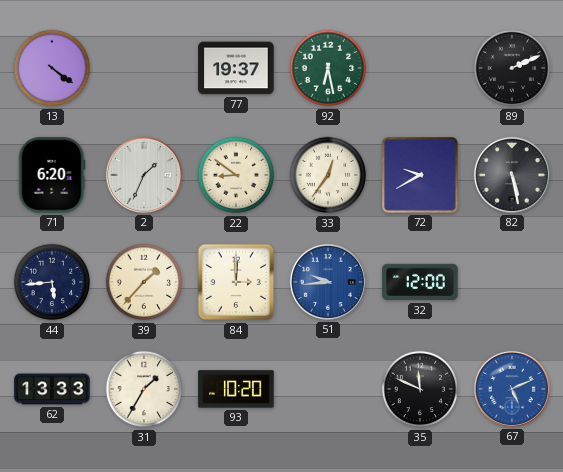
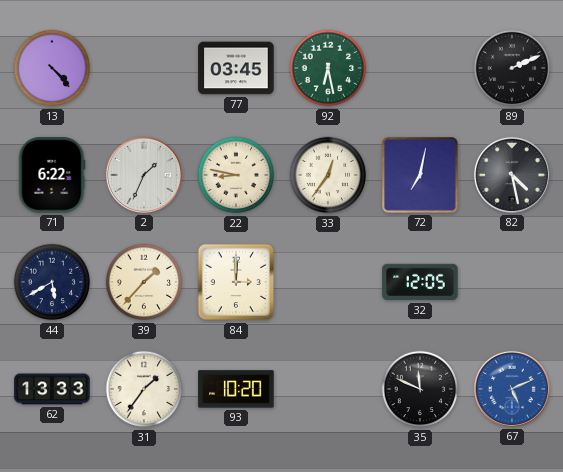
13: 4:21 -> 4:23 (52, 68)
77: 19:37 -> 03:45 (236, 68)
71: 6:20 -> 6:22 (52, 175)
22: 8:51 -> 8:47 (236, 175)
72: 9:40 -> 7:02 (420, 175)
82: 5:28 -> 4:28 (512, 175)
44: 5:44 -> 5:40 (52, 282)
51: 9:44 -> none (328, 282)
32: 12:00 -> 12:05 (420, 282)
31: 1:35 -> 1:36 (144, 389)
